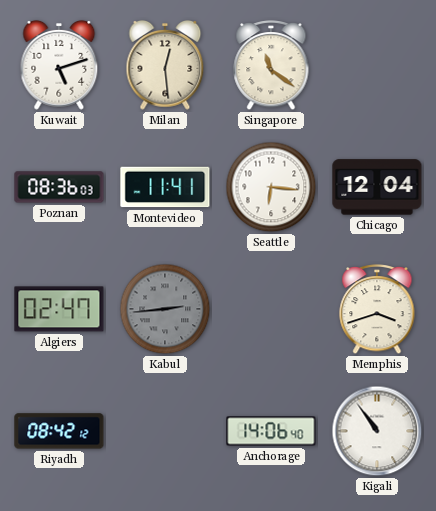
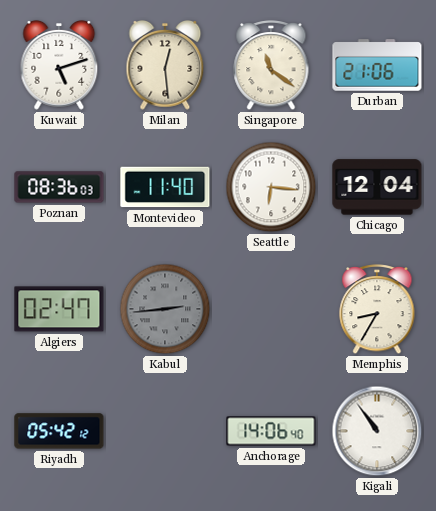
Durban: none -> 21:06 (377, 65)
Montevideo: 11:41 -> 11:40 (165, 187)
Memphis: 3:42 -> 8:35 (377, 309)
Riyadh: 08:42 -> 05:42 (59, 431)
